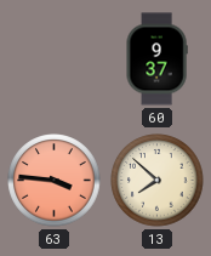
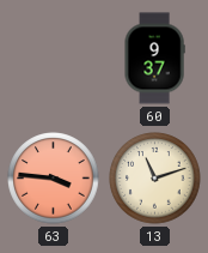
13: 7:52 -> 11:12 (155, 179)
